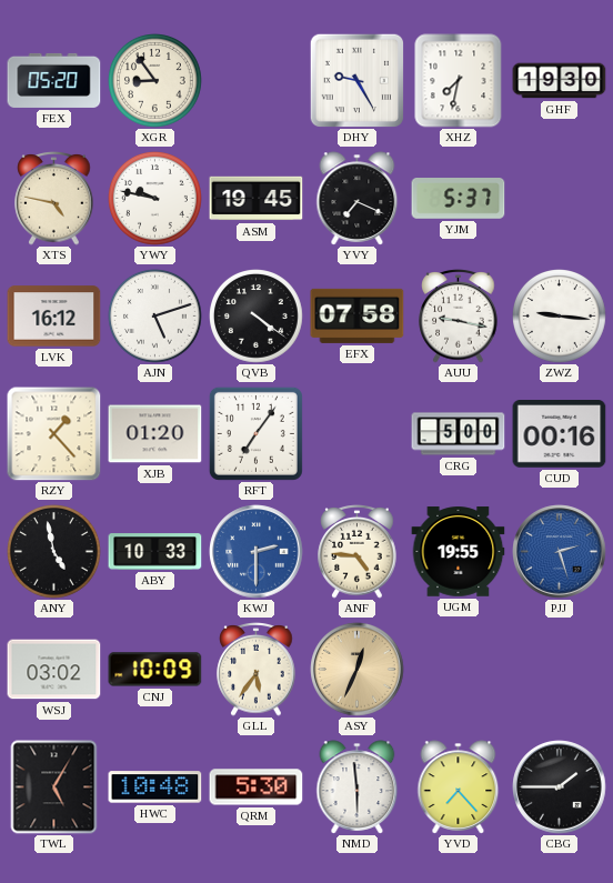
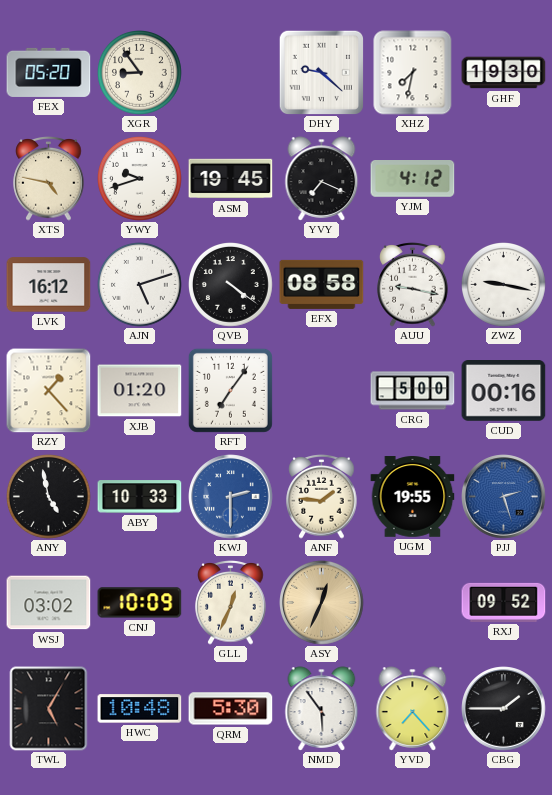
DHY: 9:25 -> 9:22 (321, 72)
YWY: 9:47 -> 9:42 (140, 179)
YJM: 5:37 -> 4:12 (413, 179)
EFX: 07:58 -> 08:58 (322, 284)
ZWZ: 9:16 -> 9:17 (504, 285)
ANF: 4:46 -> 1:46 (322, 497)
GLL: 5:36 -> 12:34 (231, 603)
RXJ: none -> 09:52 (504, 602)
NMD: 5:59 -> 5:54 (322, 709)
